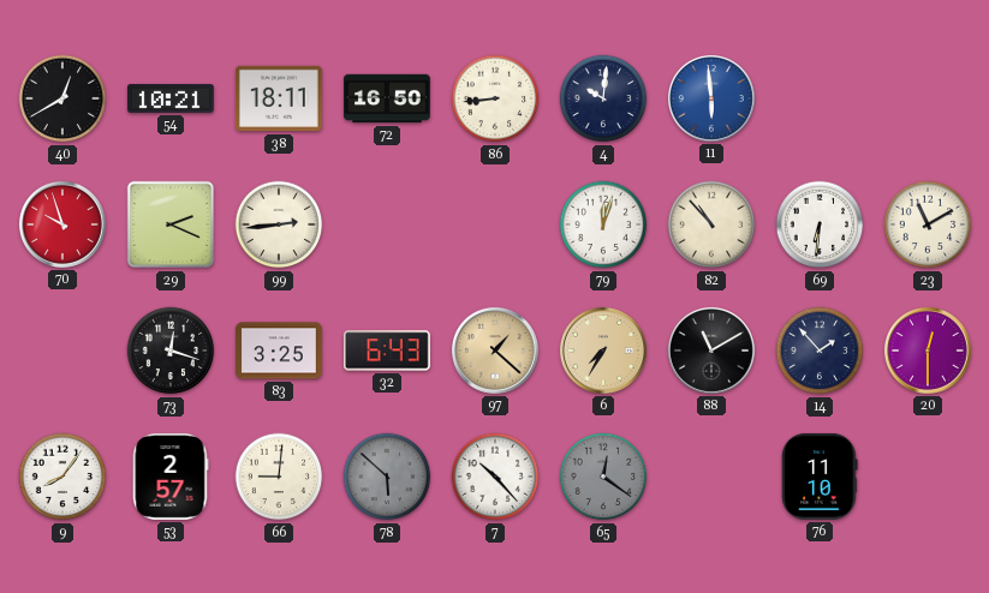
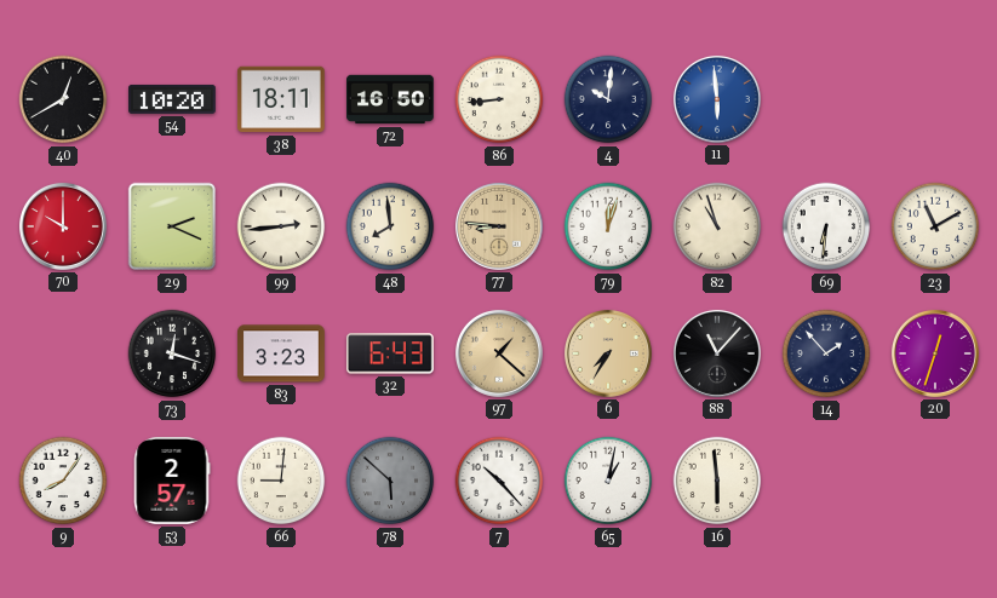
54: 10:21 -> 10:20 (173, 99)
70: 9:57 -> 10:00 (63, 226)
48: none -> 7:59 (390, 226)
77: none -> 8:46 (499, 226)
82: 10:53 -> 10:57 (717, 226)
83: 3:25 -> 3:23 (282, 353)
88: 11:10 -> 11:07 (717, 353)
20: 12:30 -> 12:33 (935, 353)
65: 12:21 -> 1:02 (608, 481)
65 dial: grey -> white (608, 481)
16: none -> 5:59 (717, 481)
76: 11:10 -> none (820, 477)
